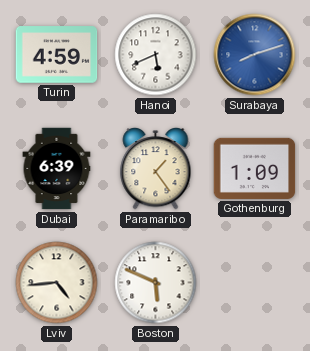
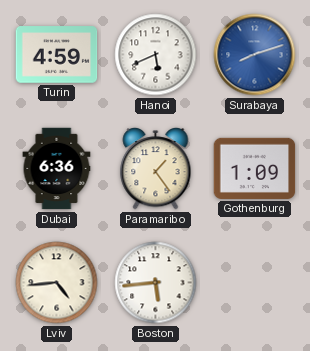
Dubai: 6:39 -> 6:36 (57, 169)
Boston: 5:49 -> 5:44 (156, 283)
